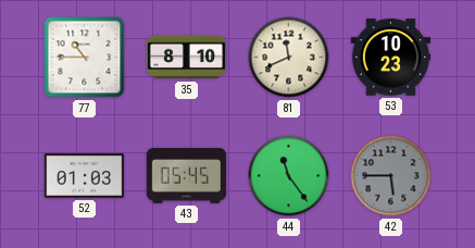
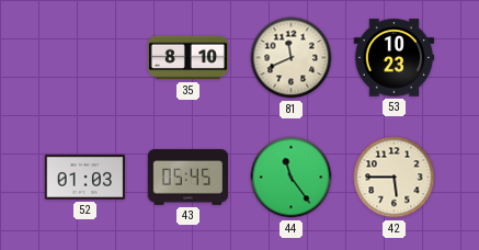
77: 10:45 -> none (85, 58)
42 dial: grey -> cream (395, 178)
